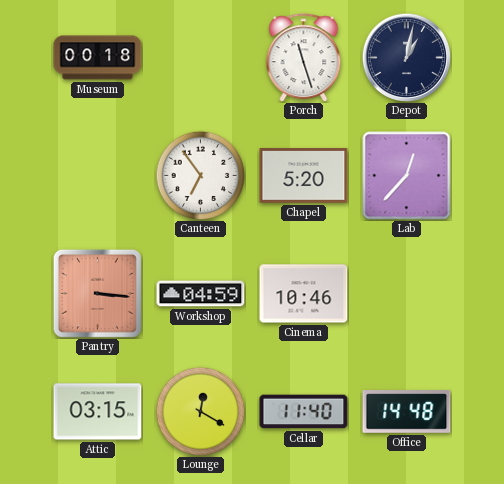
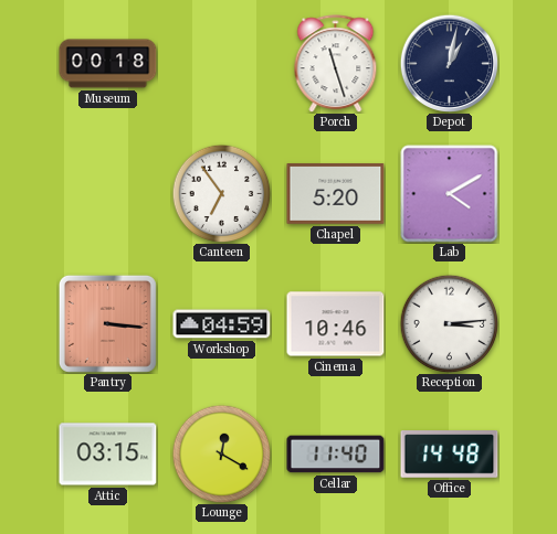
Lab: 12:37 -> 4:10 (450, 194)
Reception: none -> 3:14 (449, 323)
